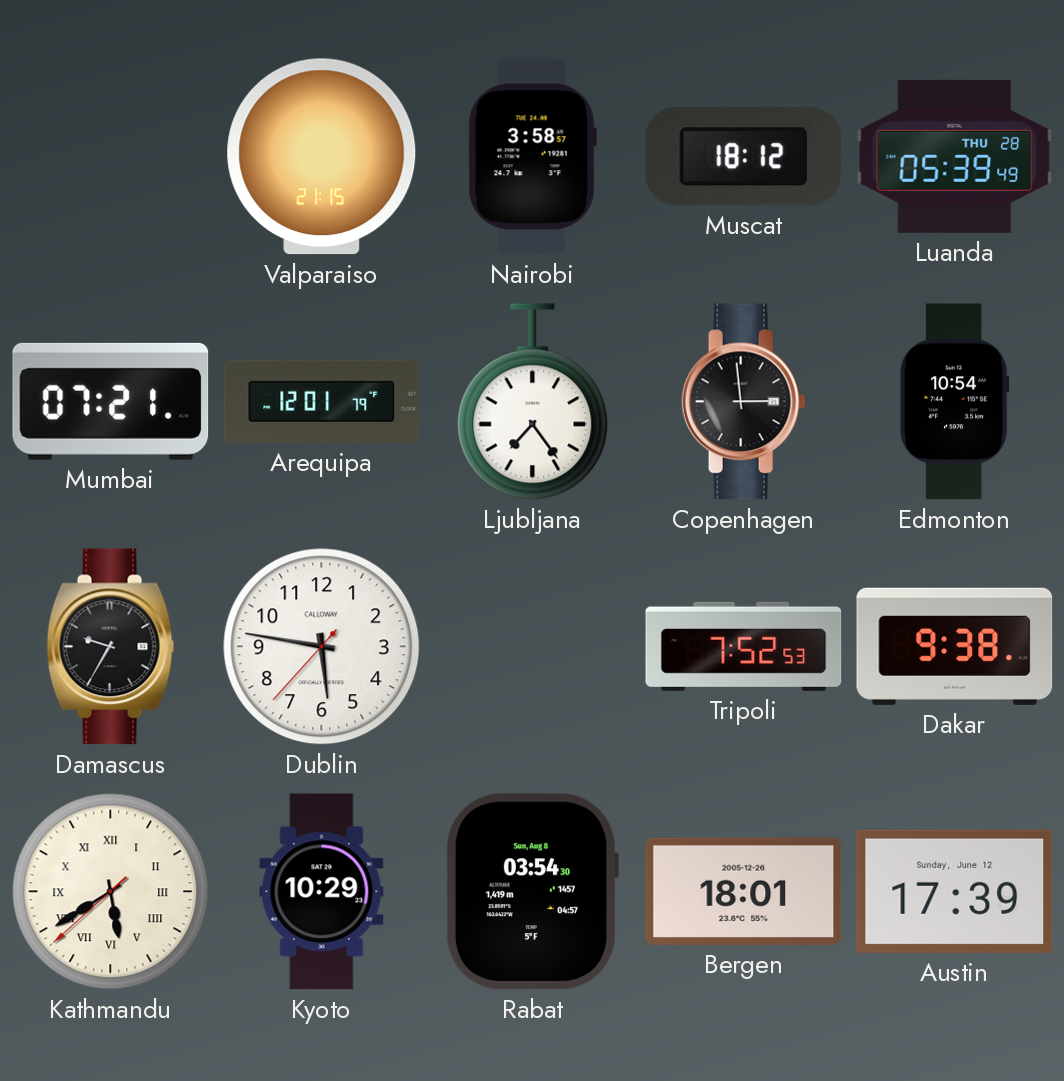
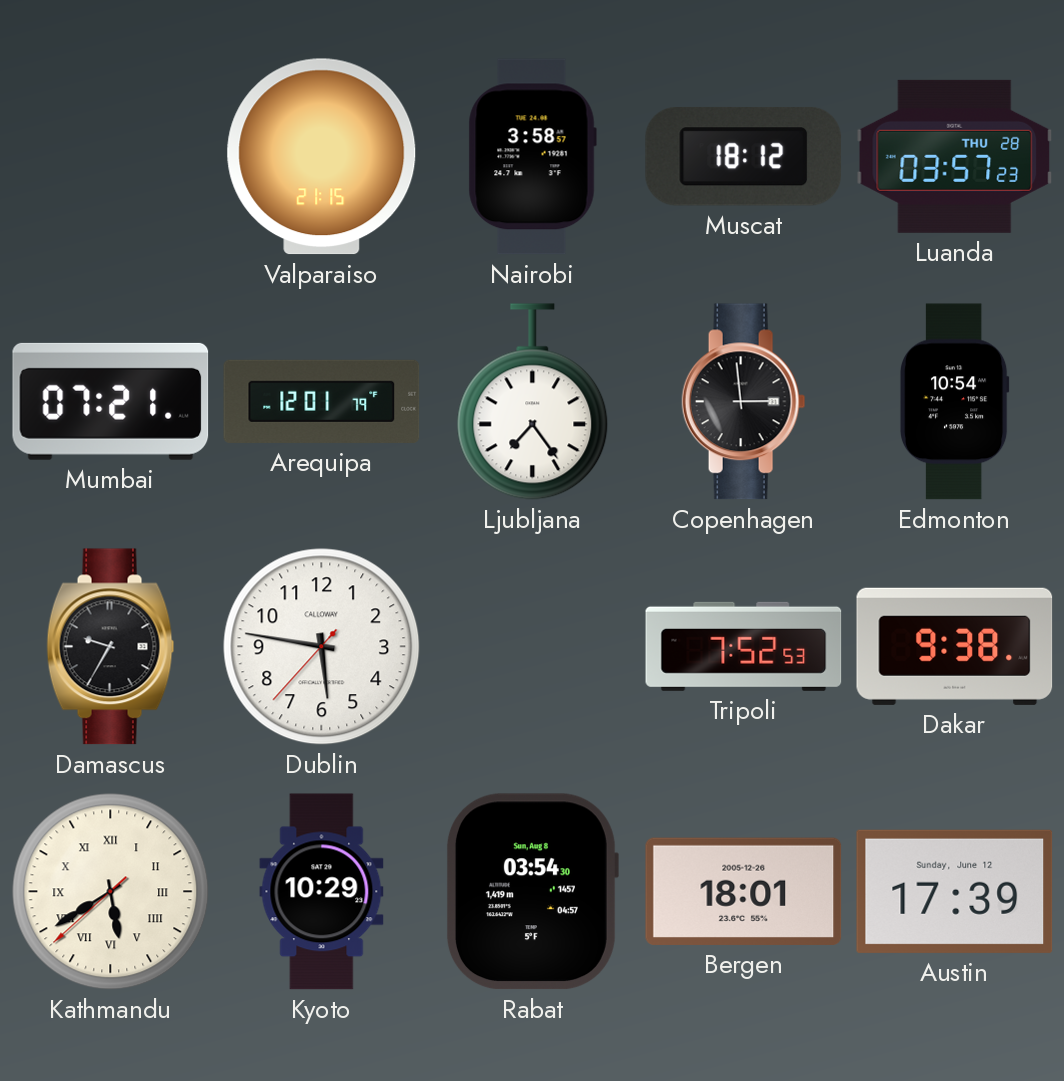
Luanda: 05:39 -> 03:57 (955, 156)
